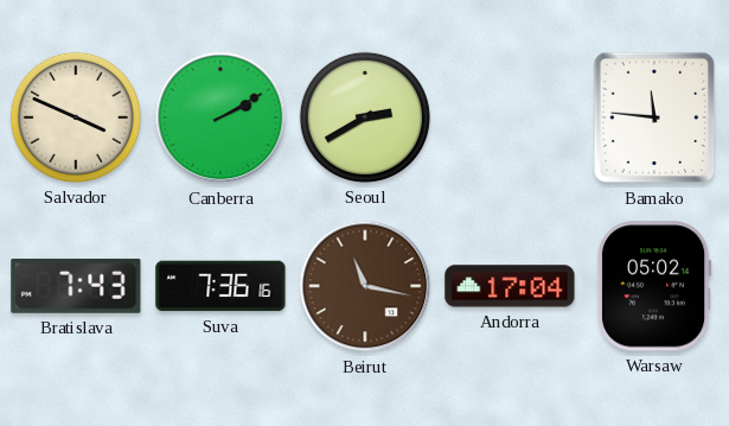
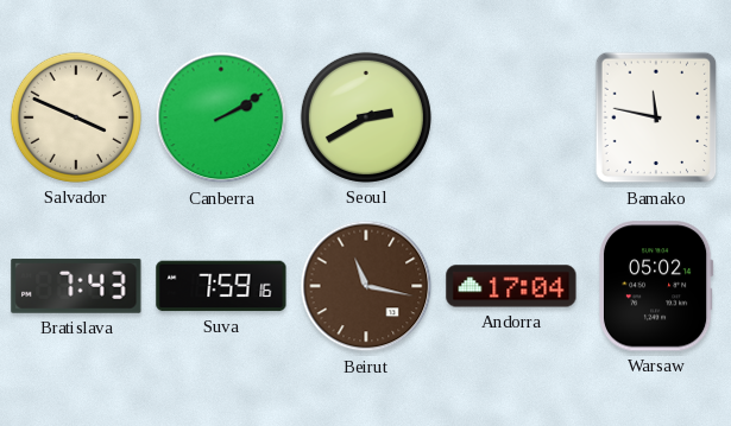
Bamako: 11:46 -> 11:47 (656, 117)
Suva: 7:36 -> 7:59 (221, 286)
